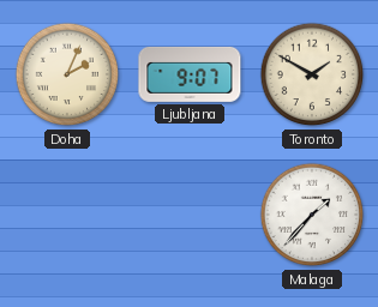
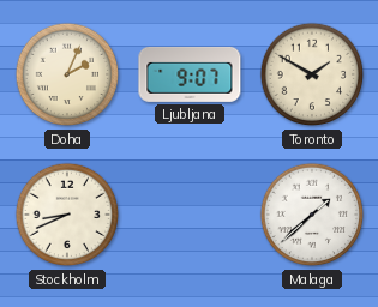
Stockholm: none -> 8:41 (67, 215)
Malaga: 1:37 -> 1:38 (312, 215)
